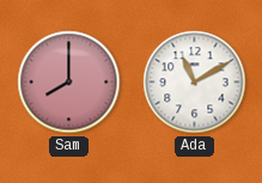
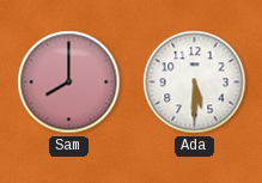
Ada: 11:10 -> 5:30 (195, 83)
